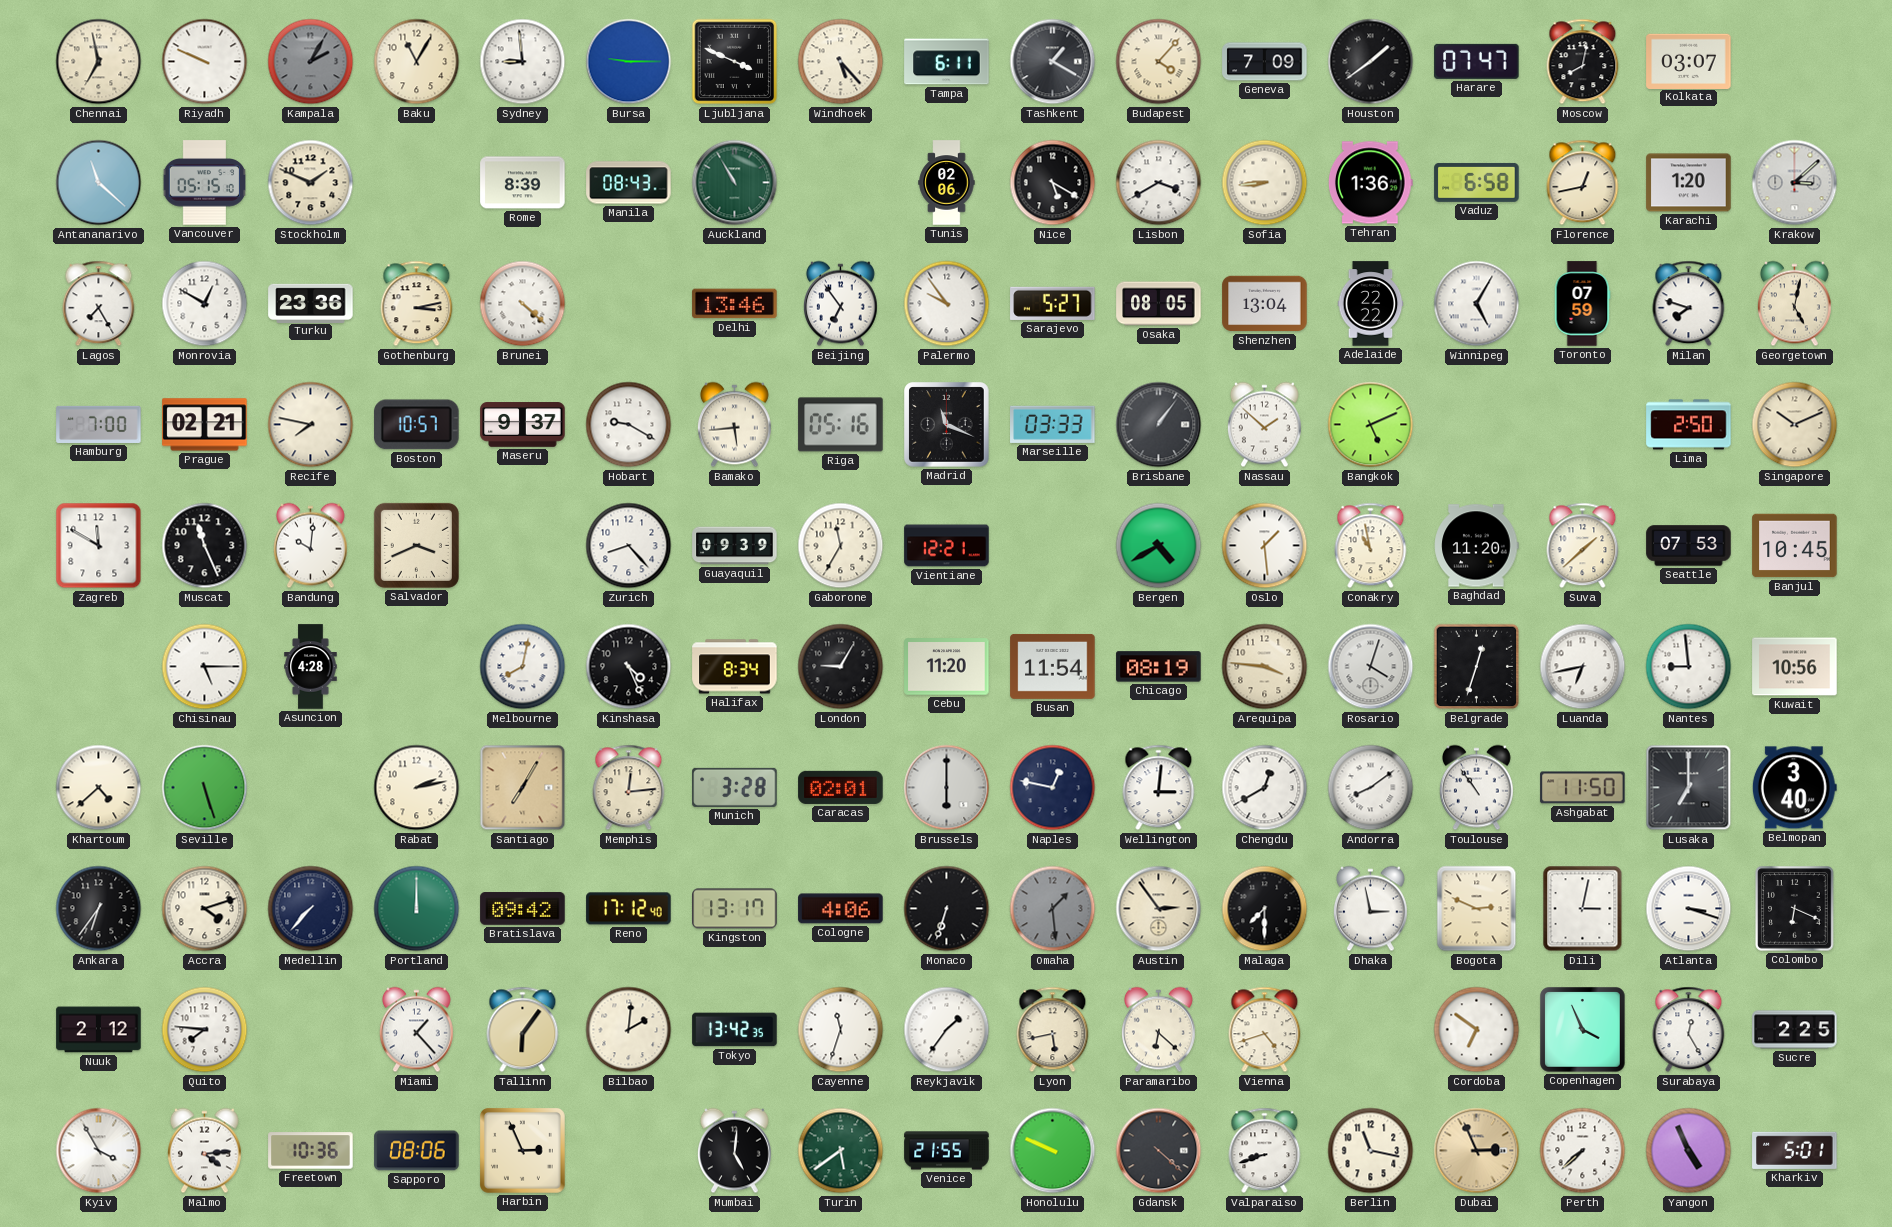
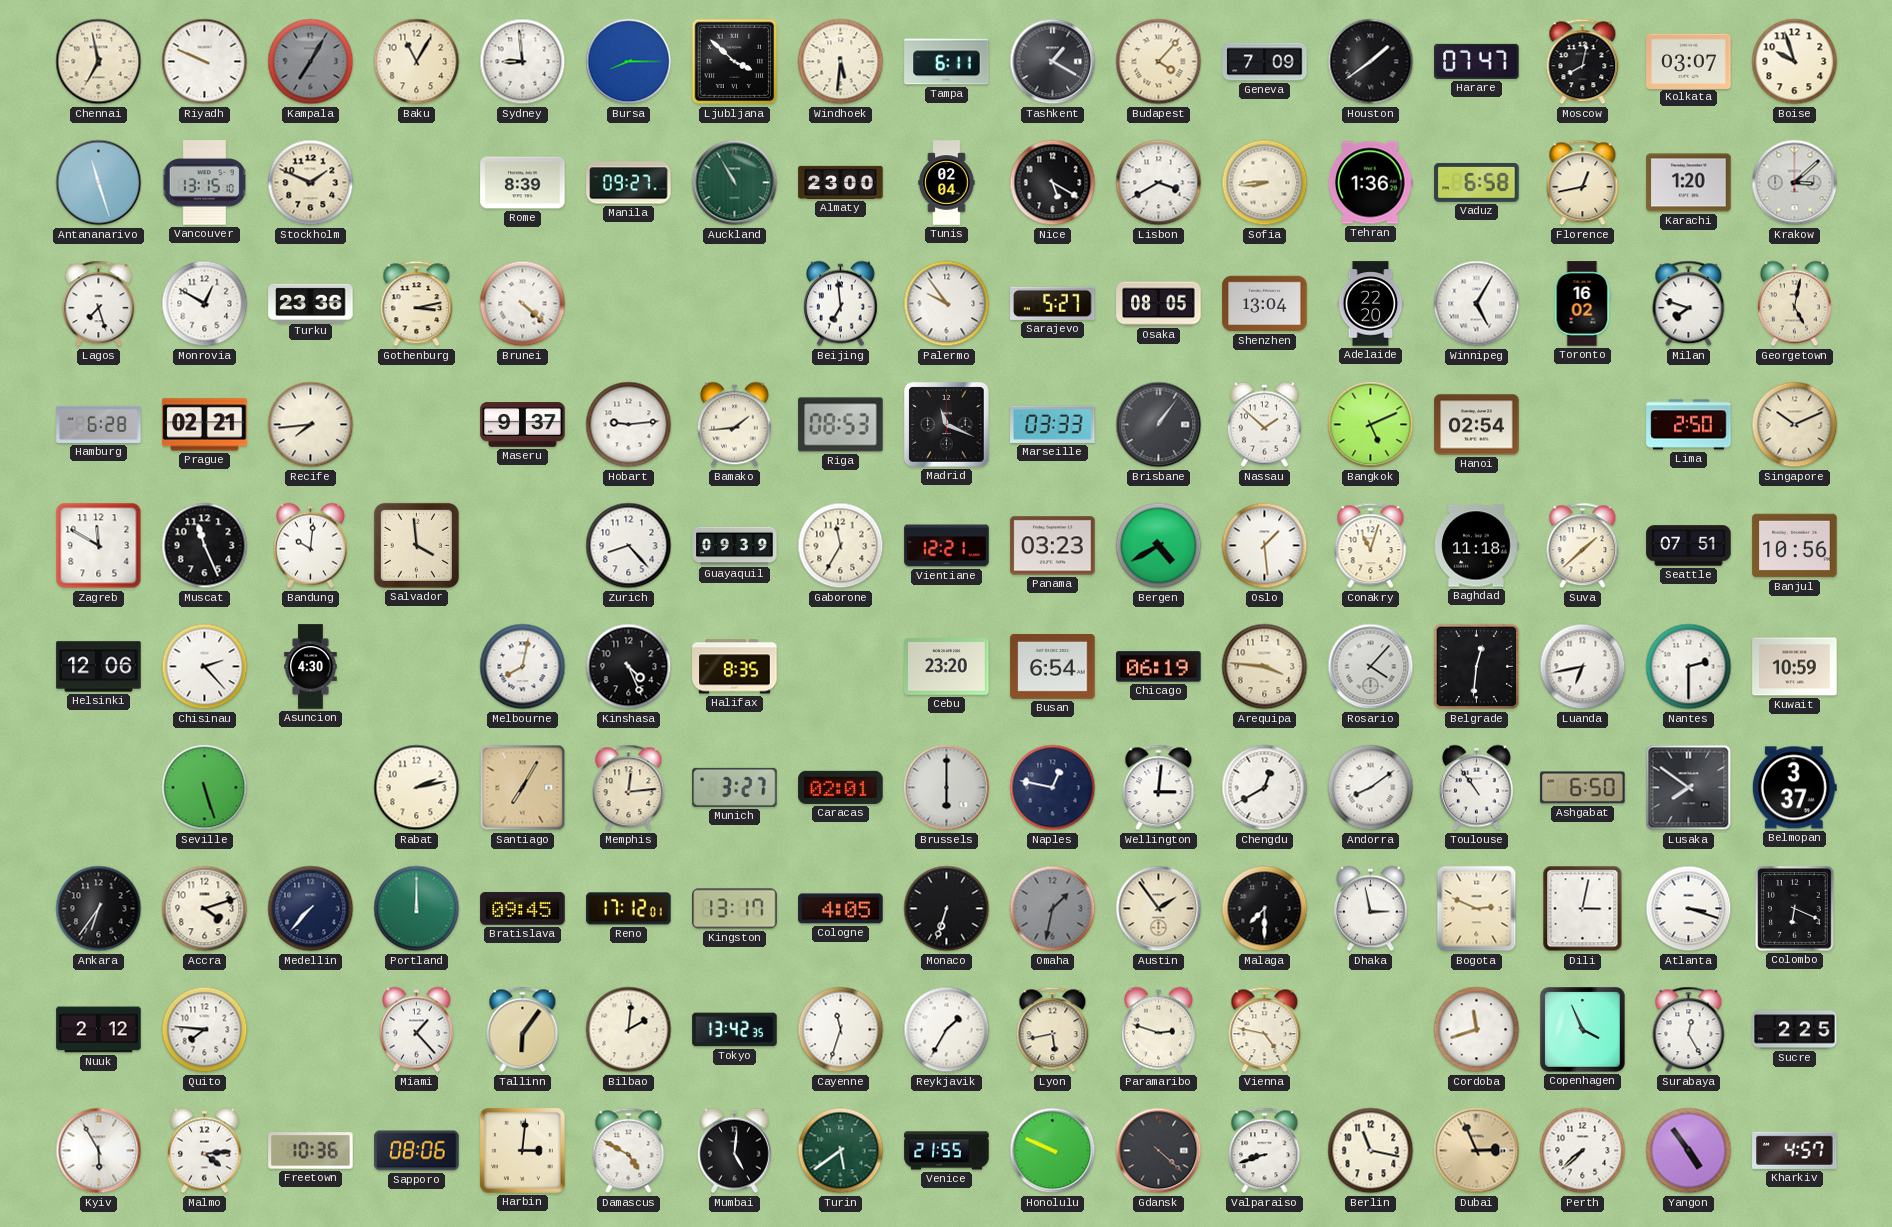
Kampala: 2:05 -> 7:05 (311, 62)
Bursa: 9:15 -> 8:15 (629, 62)
Ljubljana: 3:49 -> 3:52 (735, 62)
Windhoek: 5:23 -> 5:31 (841, 62)
Boise: none -> 9:57 (1795, 62)
Antananarivo: 11:22 -> 11:27 (99, 183)
Vancouver: 05:15 -> 13:15 (205, 183)
Manila: 08:43 -> 09:27 (629, 183)
Almaty: none -> 23:00 (841, 182)
Tunis: 02:06 -> 02:04 (947, 183)
Lagos: 7:25 -> 7:27 (99, 304)
Delhi: 13:46 -> none (735, 304)
Beijing: 6:54 -> 6:59 (840, 304)
Adelaide: 22:22 -> 22:20 (1371, 304)
Toronto: 07:59 -> 16:02 (1582, 304)
Hamburg: 7:00 -> 6:28 (99, 424)
Recife: 7:47 -> 7:44 (311, 425)
Boston: 10:57 -> none (417, 425)
Hobart: 9:20 -> 9:14 (629, 425)
Bamako: 5:44 -> 1:44 (734, 425)
Riga: 05:16 -> 08:53 (841, 425)
Hanoi: none -> 02:54 (1477, 425)
Salvador: 3:41 -> 3:59 (416, 545)
Panama: none -> 03:23 (1053, 546)
Conakry: 10:58 -> 11:03 (1371, 546)
Baghdad: 11:20 -> 11:18 (1477, 546)
Seattle: 07:53 -> 07:51 (1689, 546)
Banjul: 10:45 -> 10:56 (1795, 546)
Helsinki: none -> 12:06 (99, 667)
Chisinau: 5:15 -> 2:23 (205, 667)
Asuncion: 4:28 -> 4:30 (311, 667)
Halifax: 8:34 -> 8:35 (735, 667)
London: 9:05 -> none (841, 667)
Cebu: 11:20 -> 23:20 (947, 667)
Busan: 11:54 -> 6:54 (1053, 666)
Chicago: 08:19 -> 06:19 (1159, 667)
Rosario: 4:03 -> 4:07 (1371, 667)
Belgrade: 12:33 -> 12:31 (1477, 667)
Nantes: 8:59 -> 2:30 (1689, 667)
Kuwait: 10:56 -> 10:59 (1795, 667)
Khartoum: 4:38 -> none (99, 788)
Munich: 3:28 -> 3:27 (735, 787)
Ashgabat: 11:50 -> 6:50 (1583, 788)
Lusaka: 7:00 -> 7:51 (1689, 788)
Belmopan: 3:40 -> 3:37 (1794, 788)
Bratislava: 09:42 -> 09:45 (523, 909)
Reno: 17:12:40 -> 17:12:01 (629, 909)
Cologne: 4:06 -> 4:05 (841, 909)
Omaha: 1:29 -> 1:32 (1053, 909)
Austin: 2:54 -> 1:54 (1159, 909)
Reykjavik: 1:36 -> 1:35 (947, 1030)
Paramaribo: 6:22 -> 2:48 (1158, 1030)
Vienna: 4:42 -> 4:47 (1265, 1030)
Cordoba: 6:51 -> 11:42 (1477, 1030)
Kyiv: 3:55 -> 5:55 (99, 1151)
Harbin: 2:56 -> 3:01 (522, 1150)
Damascus: none -> 4:50 (629, 1151)
Yangon: 4:56 -> 4:54 (1689, 1151)
Kharkiv: 5:01 -> 4:57 (1795, 1150)
